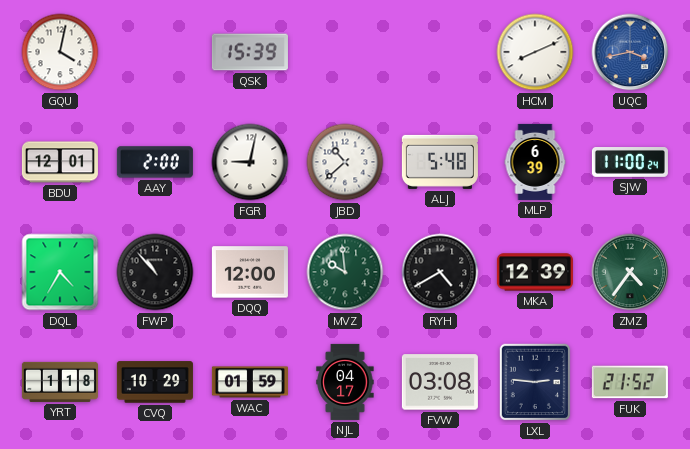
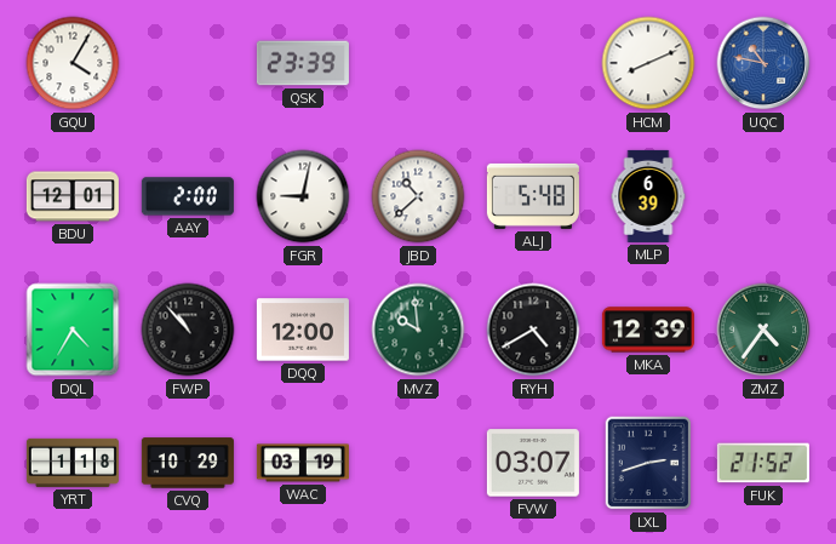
GQU: 4:02 -> 4:05 (73, 63)
QSK: 15:39 -> 23:39 (303, 63)
UQC: 3:43 -> 10:47 (763, 63)
SJW: 11:00 -> none (630, 163)
WAC: 01:59 -> 03:19 (303, 463)
NJL: 04:17 -> none (345, 382)
FVW: 03:08 -> 03:07 (533, 463)
LXL: 2:46 -> 2:42 (648, 463)
